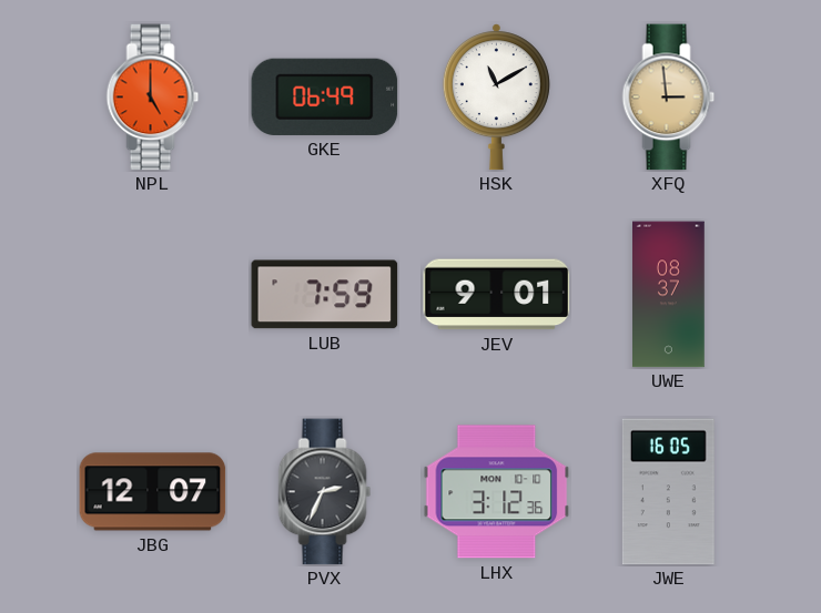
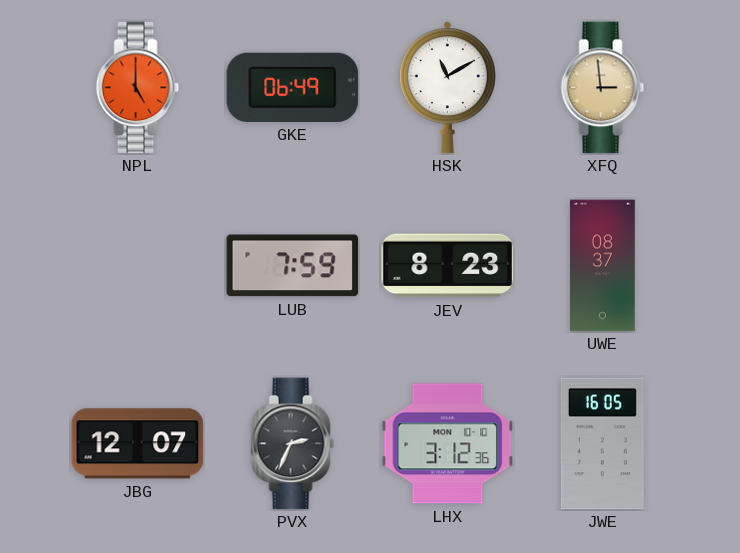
JEV: 9:01 -> 8:23 (448, 266)
